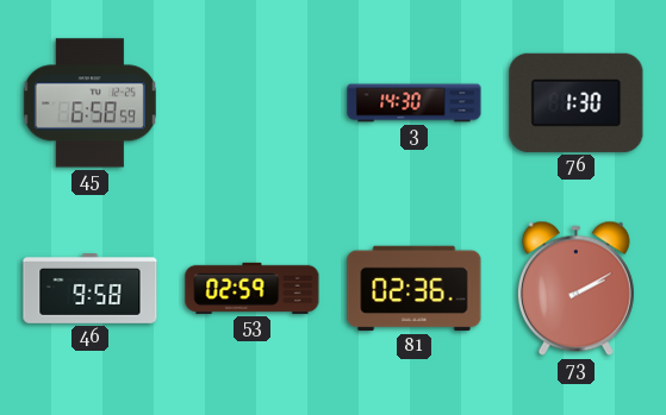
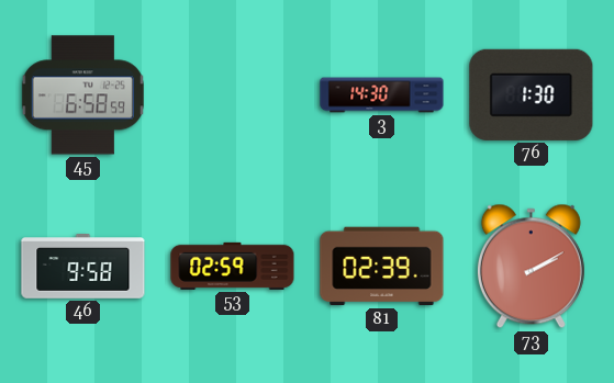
81: 02:36 -> 02:39 (382, 267)
